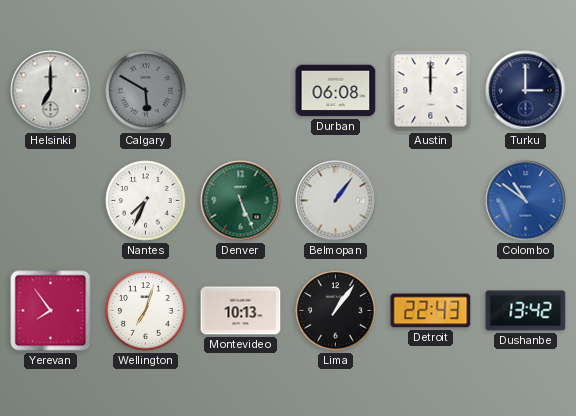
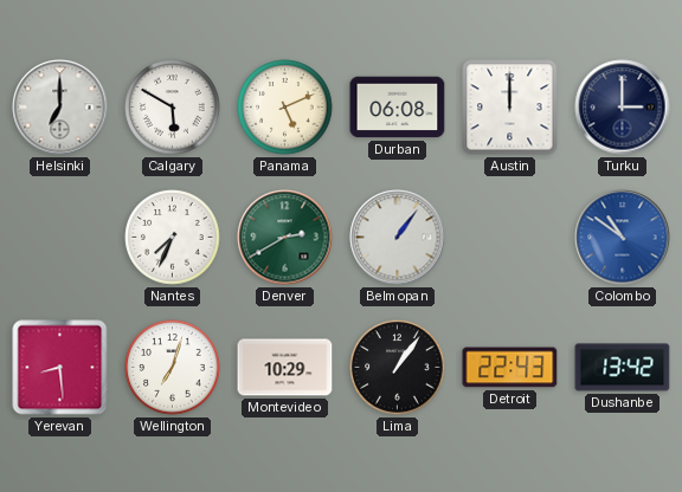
Calgary dial: grey -> white (173, 108)
Panama: none -> 5:11 (285, 108)
Denver: 5:26 -> 2:40 (285, 238)
Yerevan: 7:54 -> 8:29 (60, 368)
Montevideo: 10:13 -> 10:29 (285, 368)
